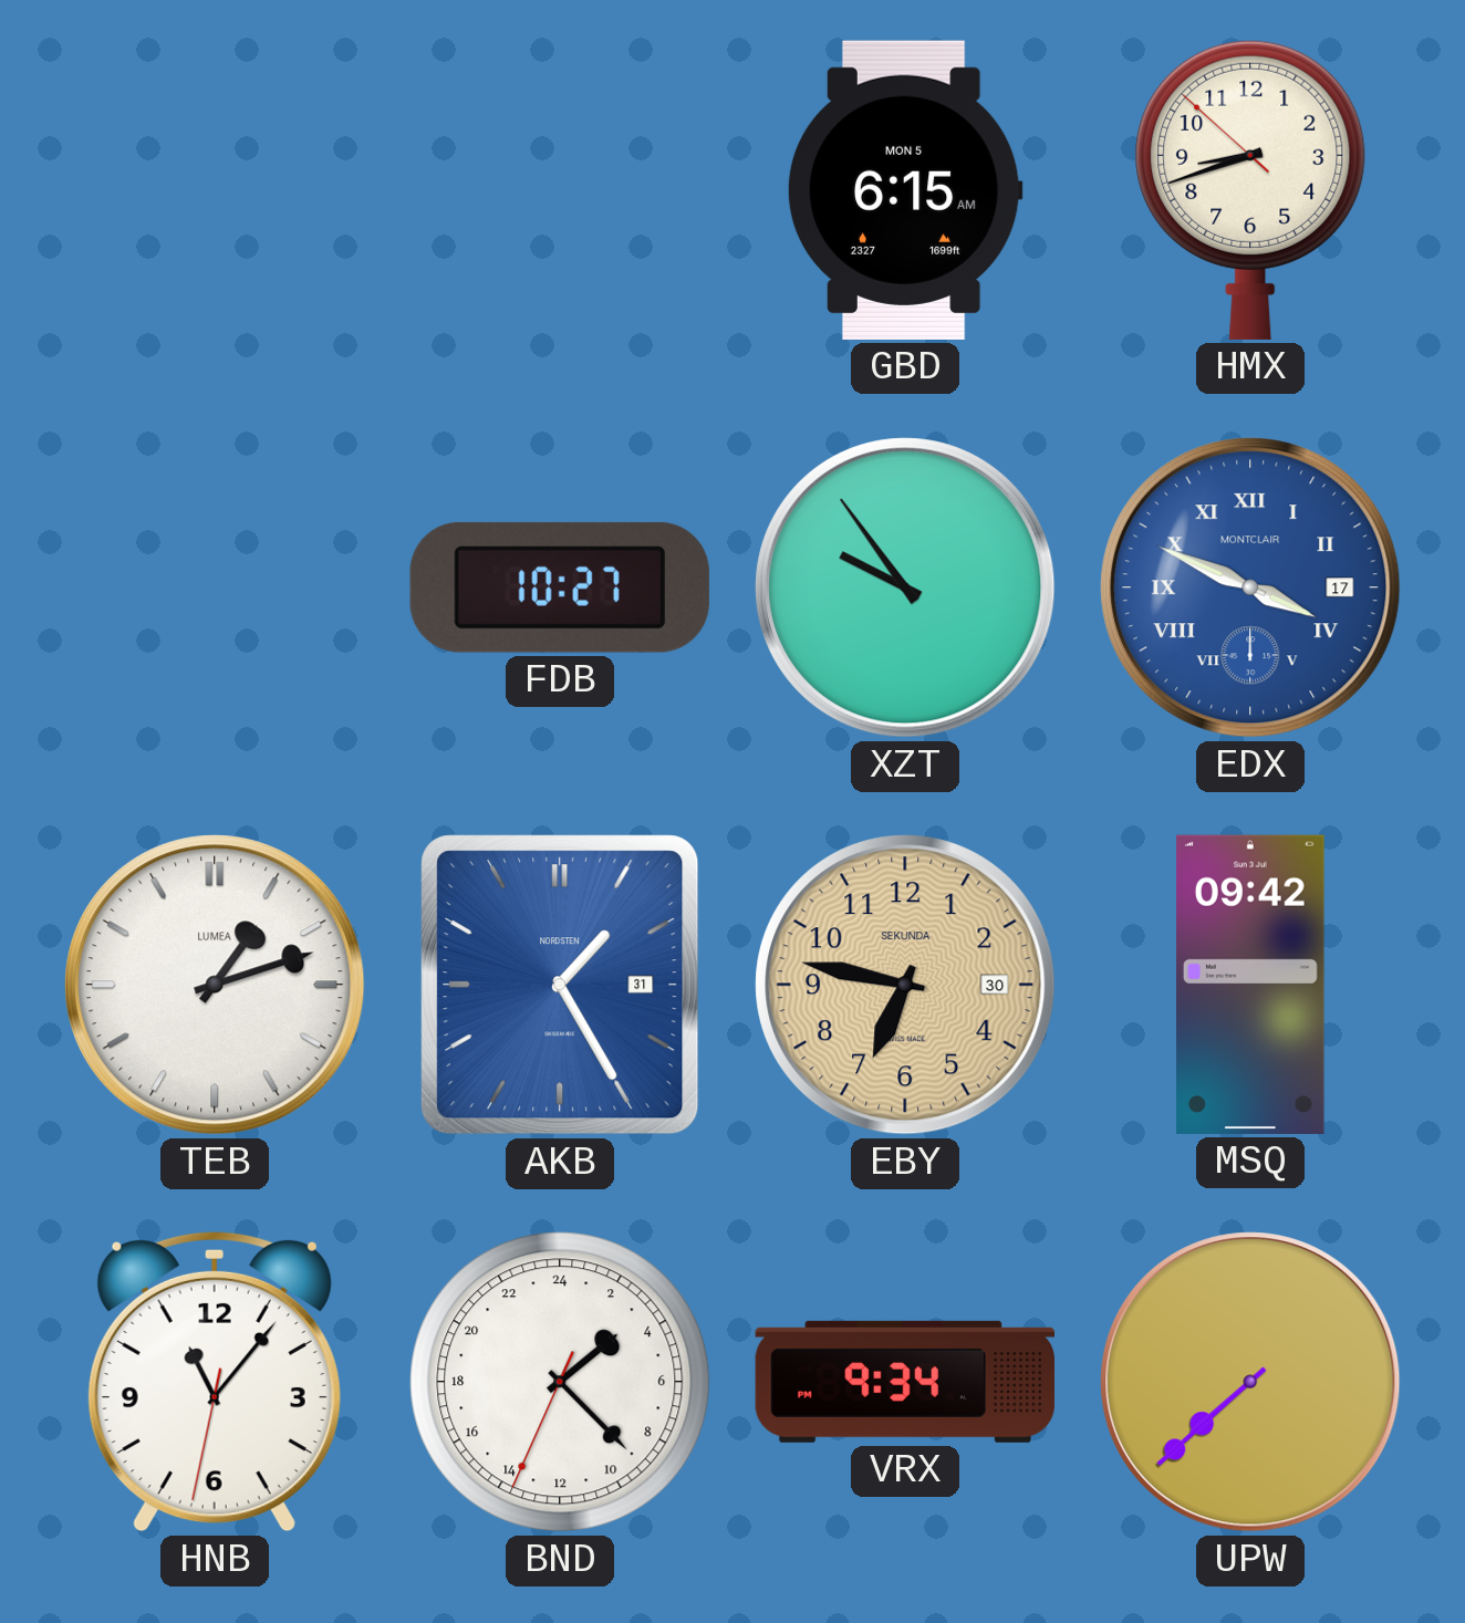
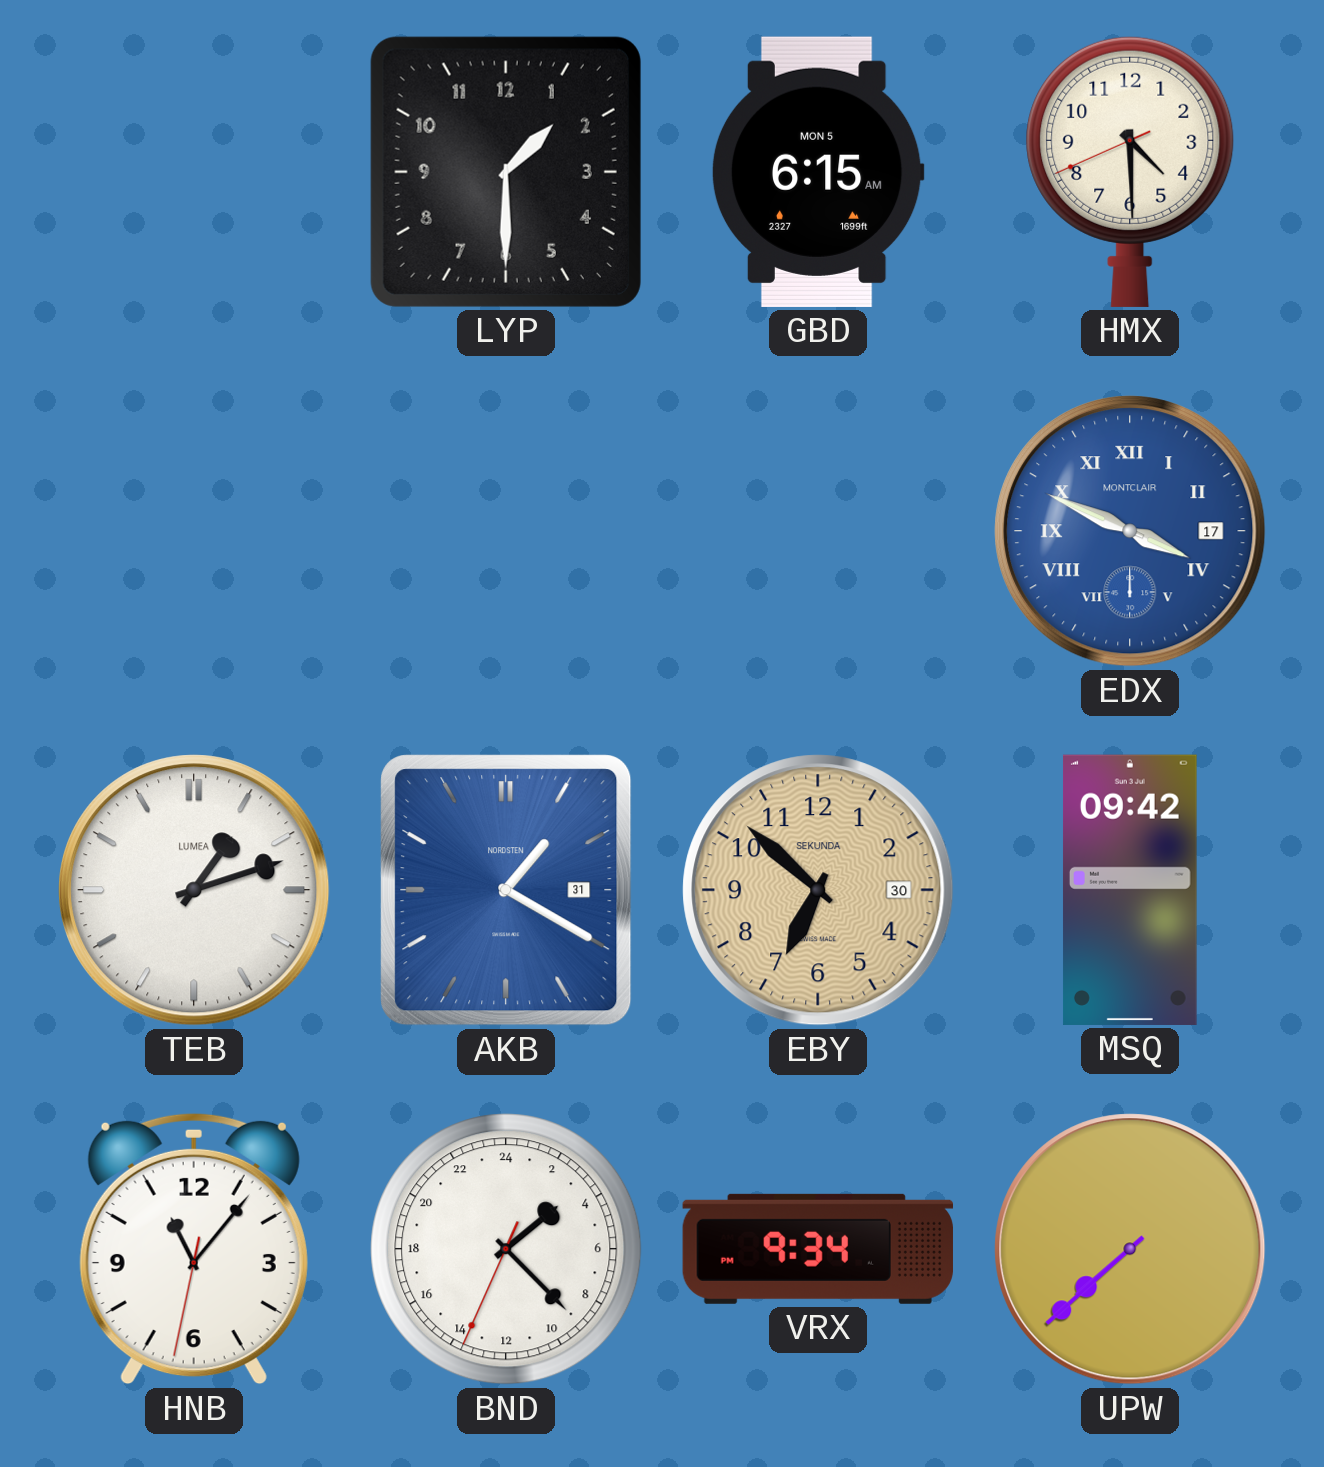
LYP: none -> 1:30 (506, 172)
HMX: 8:41 -> 4:29 (1130, 171)
FDB: 10:27 -> none (560, 587)
XZT: 9:54 -> none (905, 587)
AKB: 1:25 -> 1:20 (506, 890)
EBY: 6:47 -> 6:52 (818, 890)
